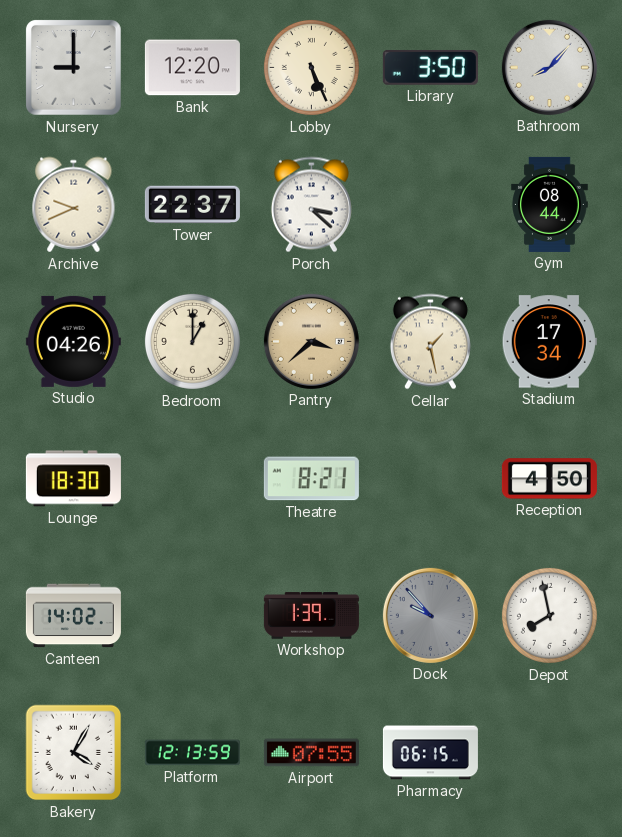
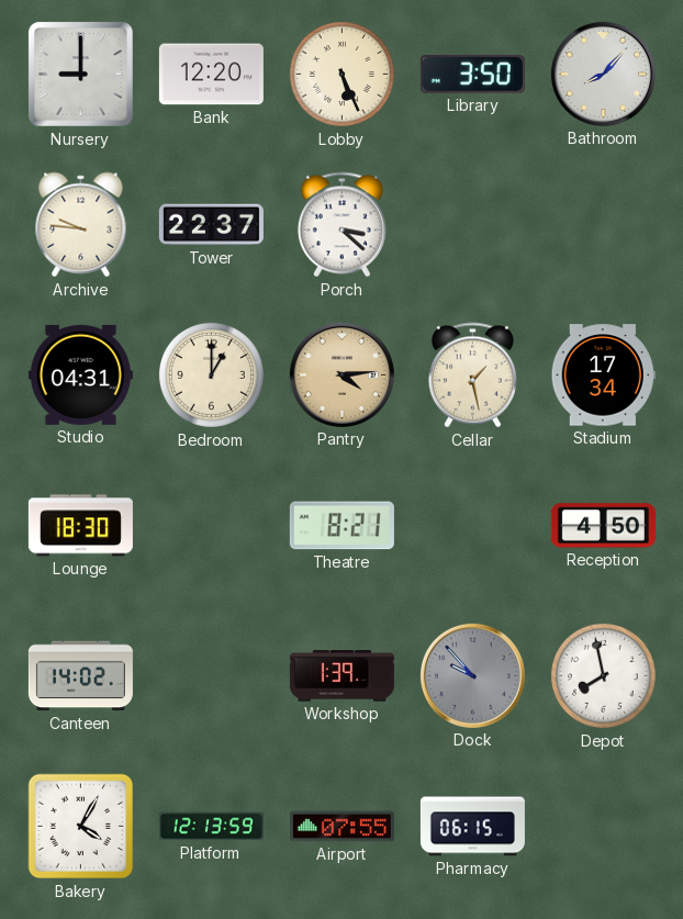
Archive: 9:41 -> 9:46 (81, 225)
Gym: 08:44 -> none (550, 204)
Studio: 04:26 -> 04:31 (80, 374)
Pantry: 3:38 -> 4:14 (341, 374)
